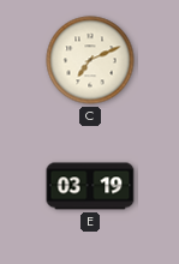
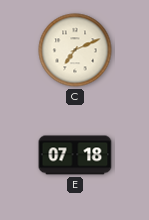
E: 03:19 -> 07:18 (75, 155)
